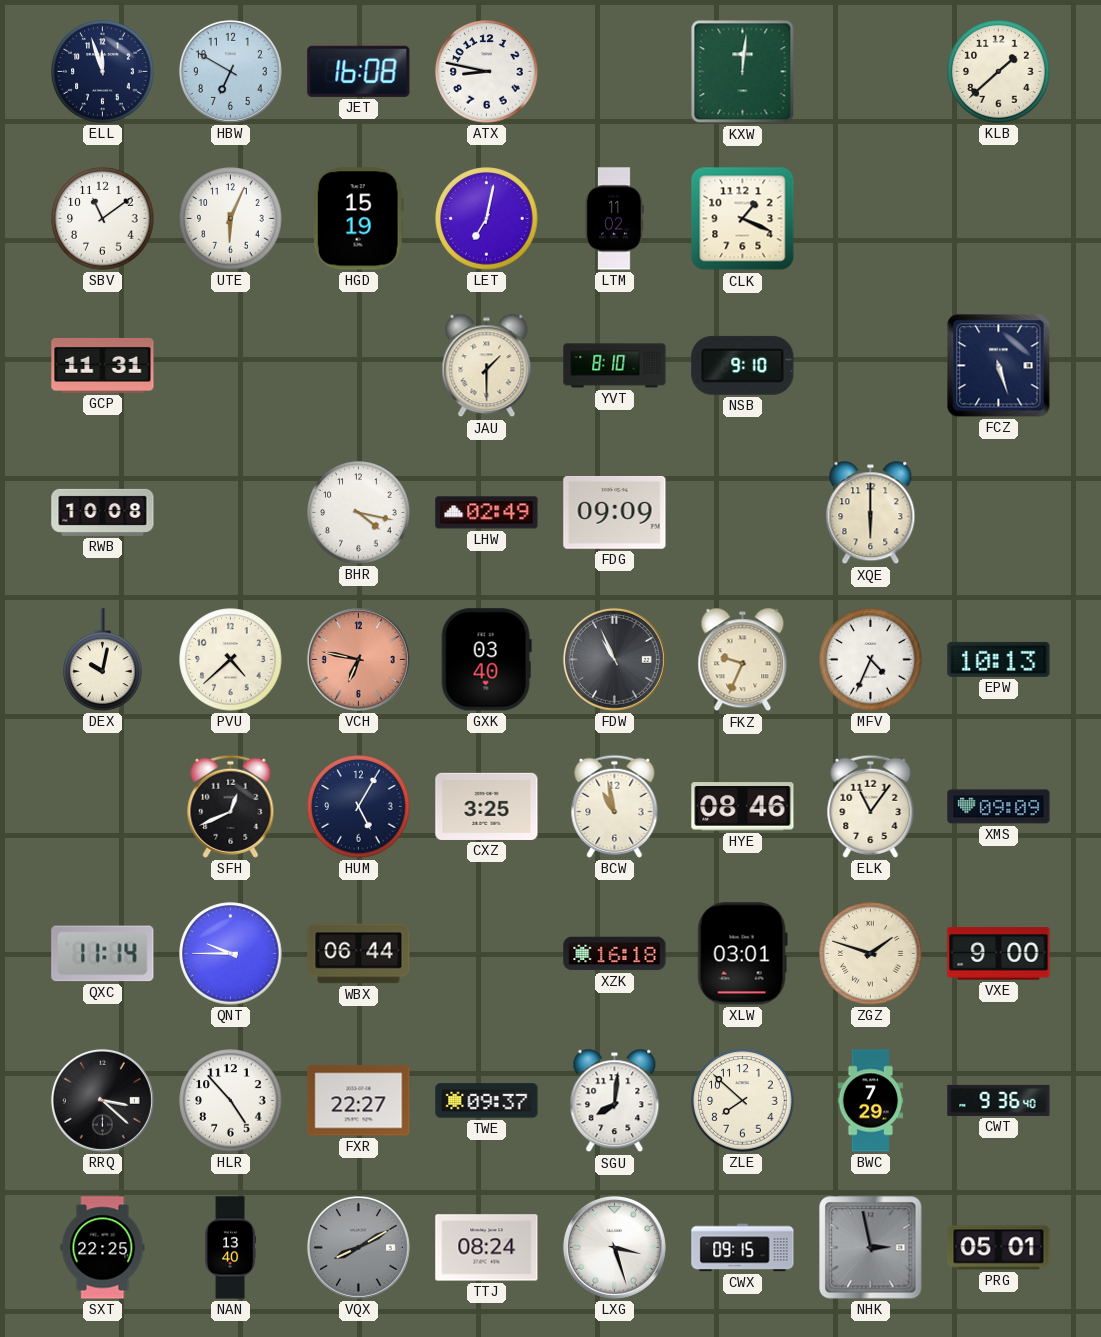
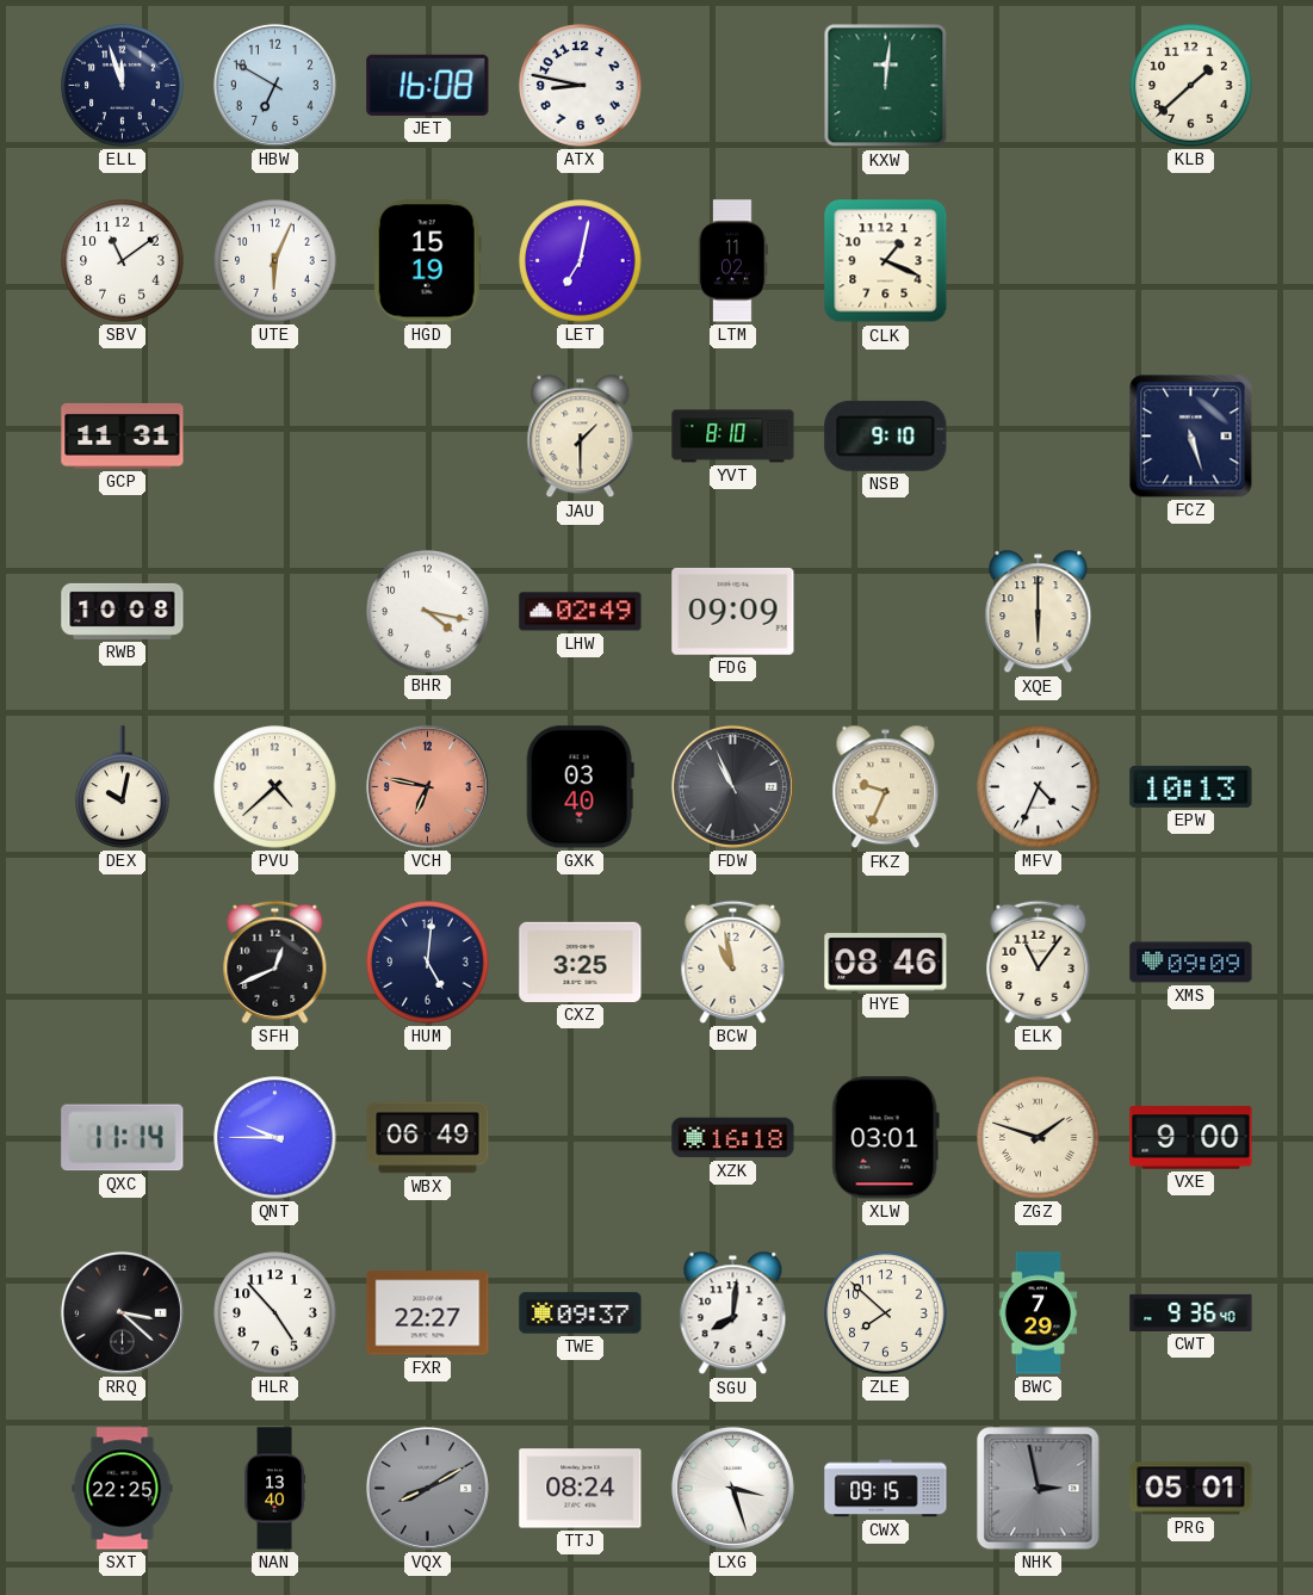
HUM: 5:05 -> 5:01 (428, 963)
WBX: 06:44 -> 06:49 (428, 1138)
